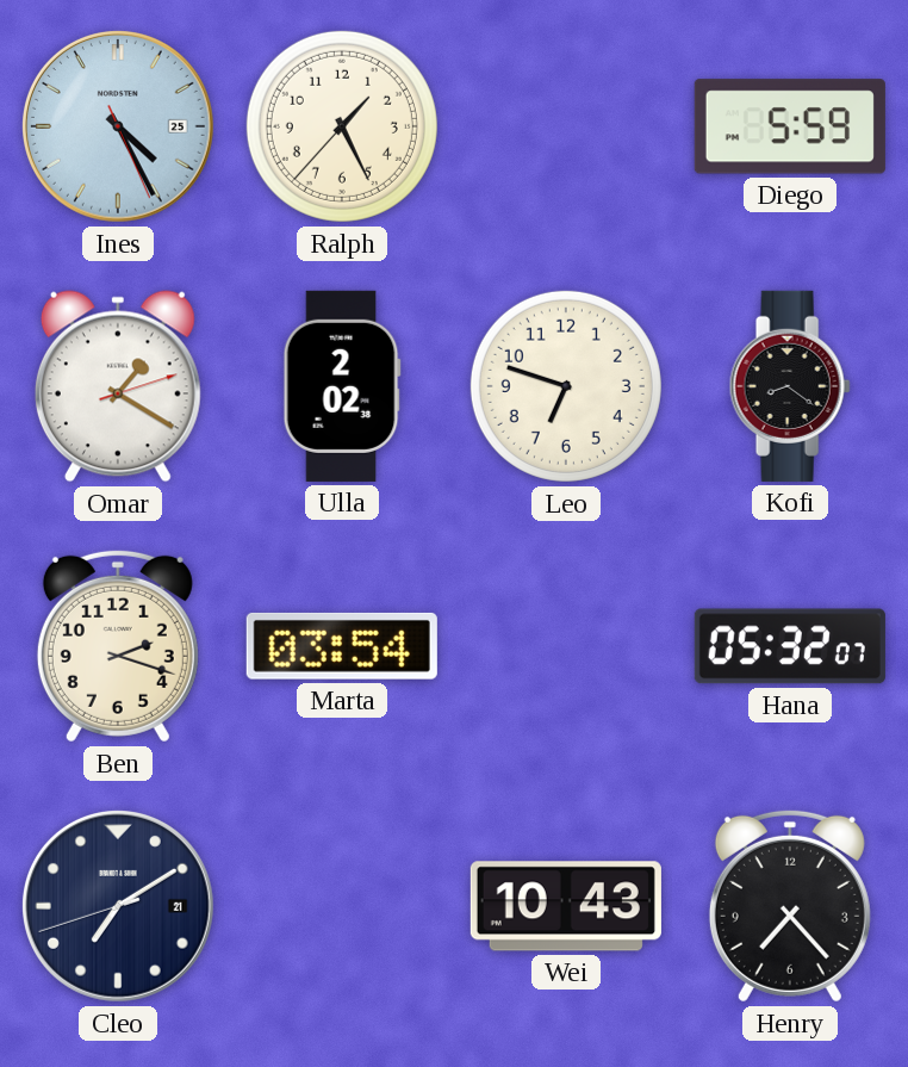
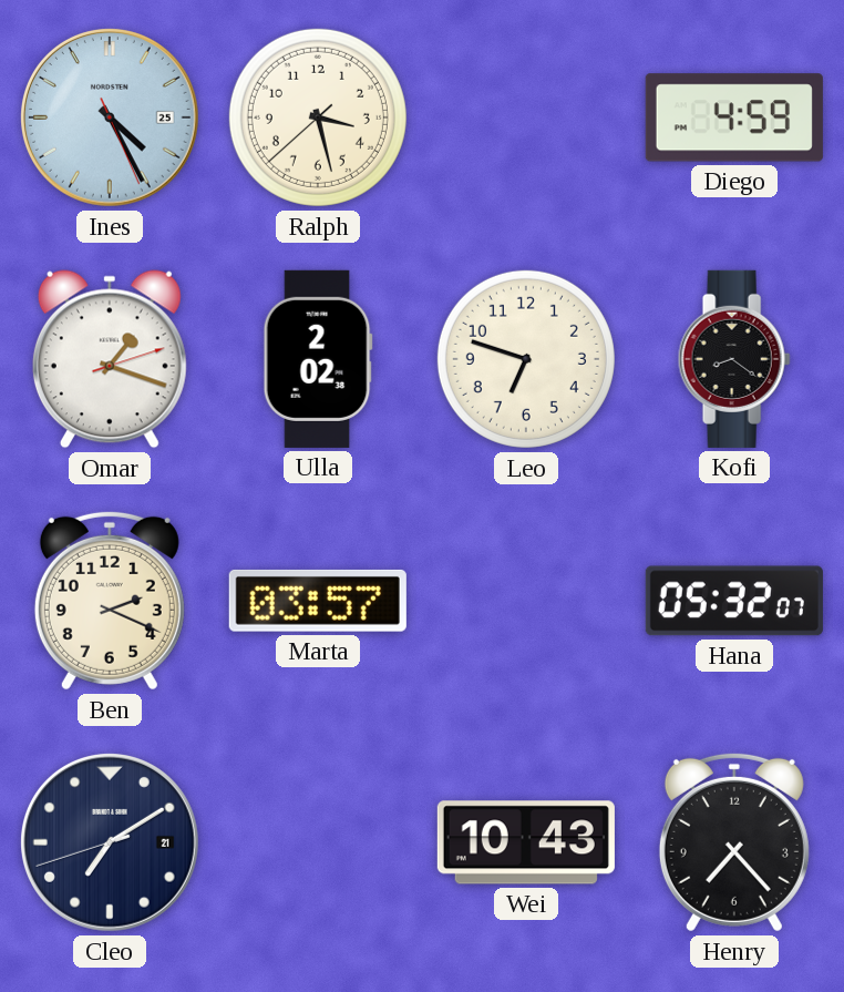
Ralph: 1:25 -> 3:27 (318, 117)
Diego: 5:59 -> 4:59 (734, 117)
Omar: 1:20 -> 1:18 (110, 359)
Ben: 2:18 -> 2:19 (110, 601)
Marta: 03:54 -> 03:57 (318, 601)
